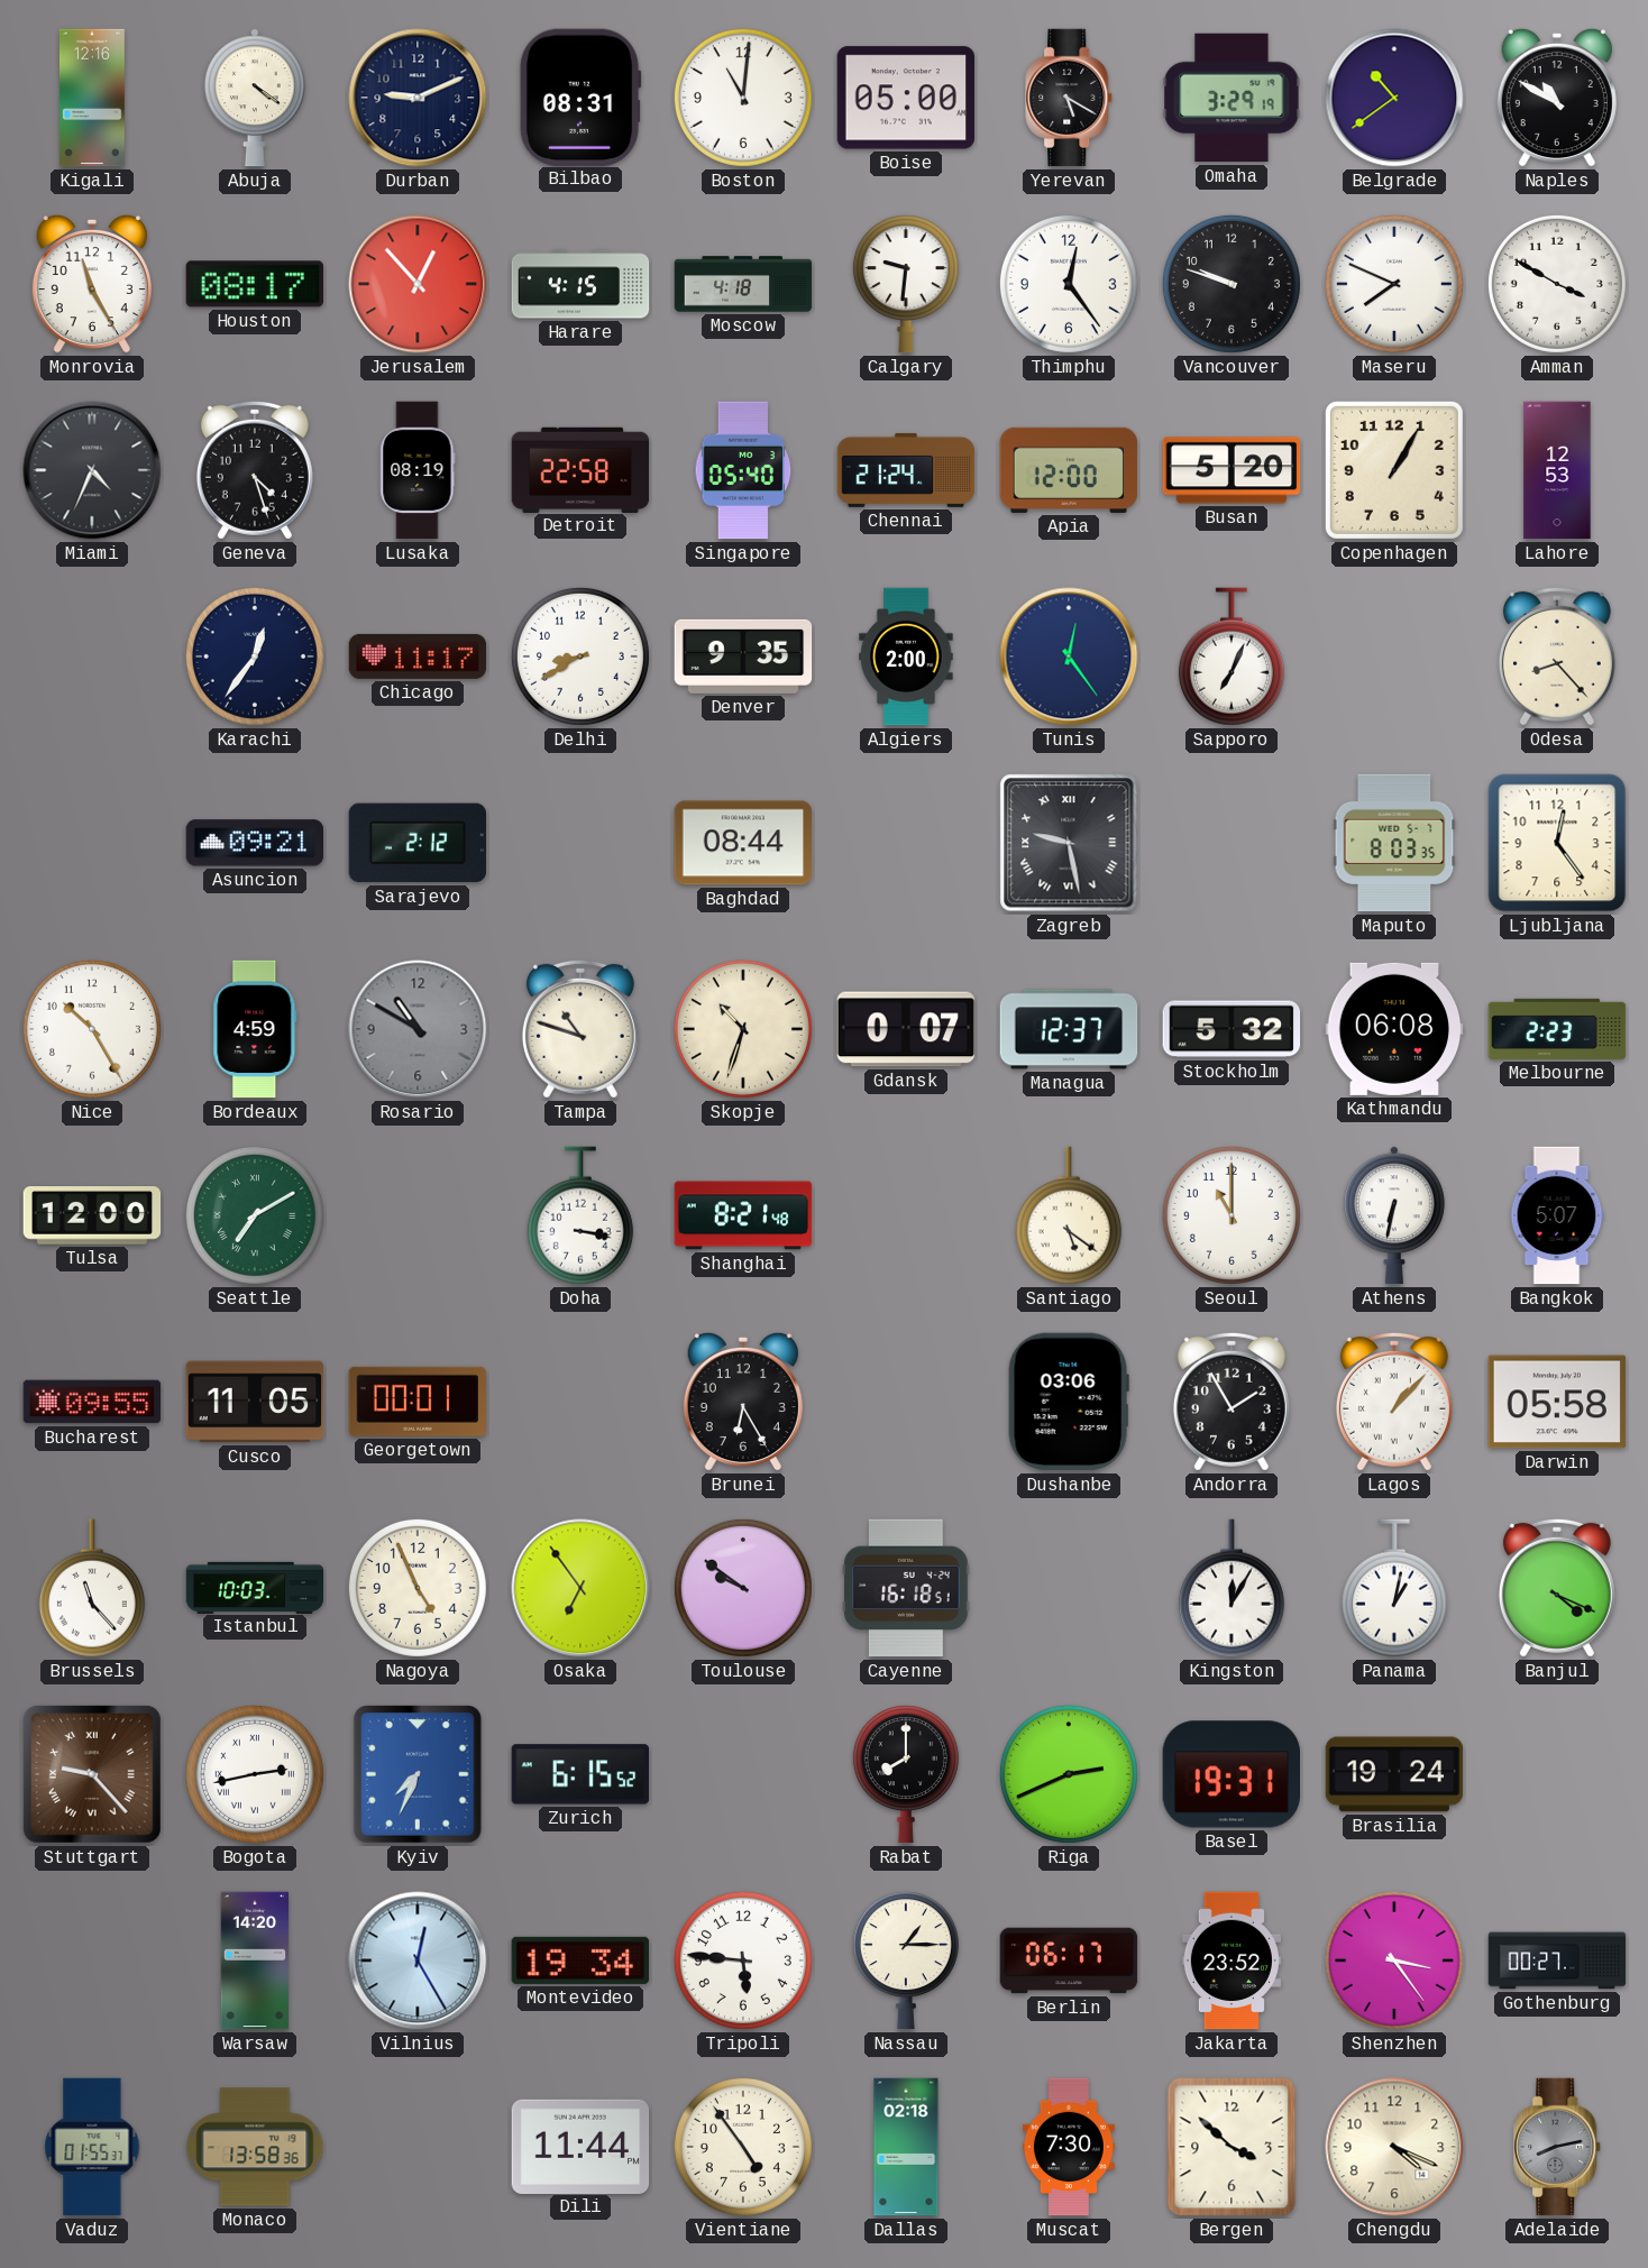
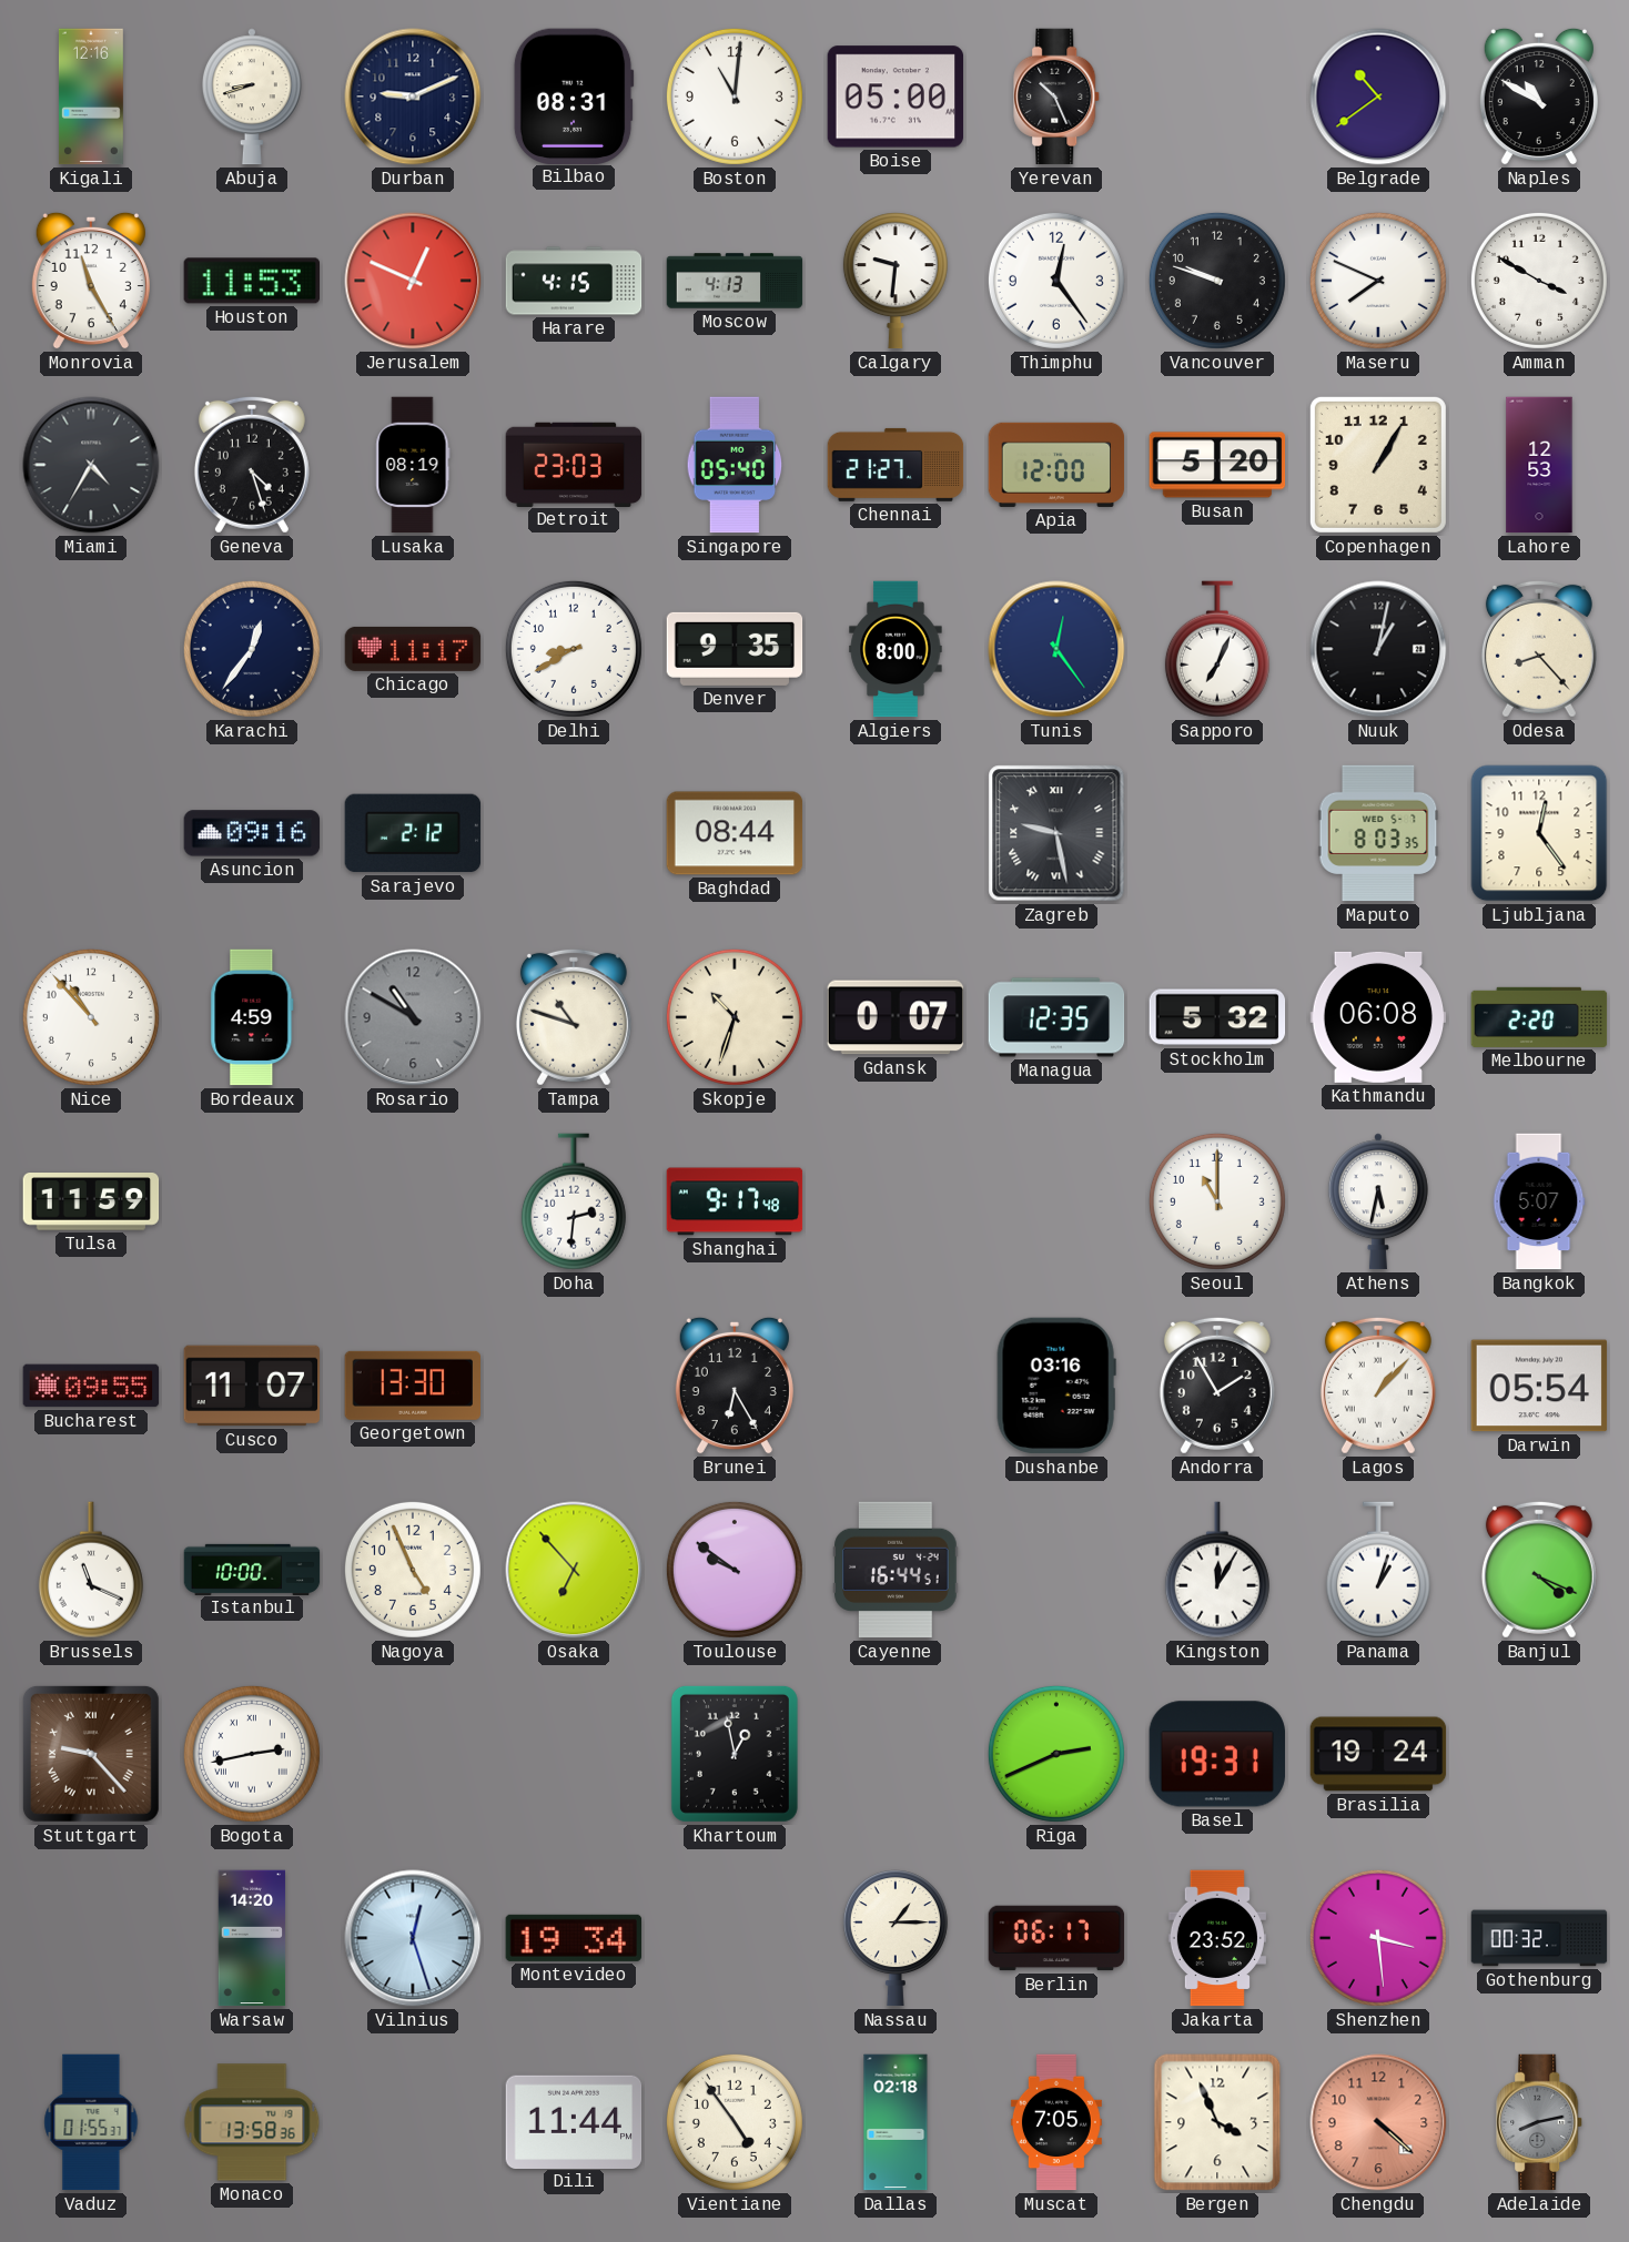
Abuja: 4:21 -> 8:42 (252, 97)
Yerevan: 5:20 -> 10:26 (1058, 97)
Omaha: 3:29 -> none (1232, 98)
Houston: 08:17 -> 11:53 (251, 281)
Jerusalem: 12:53 -> 12:49 (413, 281)
Moscow: 4:18 -> 4:13 (735, 281)
Miami: 4:34 -> 4:35 (91, 465)
Detroit: 22:58 -> 23:03 (574, 464)
Chennai: 21:24 -> 21:27 (896, 465)
Algiers: 2:00 -> 8:00 (896, 649)
Nuuk: none -> 1:02 (1378, 649)
Asuncion: 09:21 -> 09:16 (252, 833)
Nice: 10:25 -> 10:53 (91, 1017)
Managua: 12:37 -> 12:35 (1056, 1017)
Melbourne: 2:23 -> 2:20 (1539, 1017)
Tulsa: 12:00 -> 11:59 (91, 1203)
Seattle: 7:10 -> none (255, 1215)
Doha: 3:17 -> 2:31 (574, 1201)
Shanghai: 8:21 -> 9:17 (735, 1201)
Santiago: 5:21 -> none (1069, 1215)
Athens: 6:32 -> 5:32 (1378, 1201)
Cusco: 11:05 -> 11:07 (252, 1386)
Georgetown: 00:01 -> 13:30 (413, 1386)
Dushanbe: 03:06 -> 03:16 (1056, 1386)
Darwin: 05:58 -> 05:54 (1539, 1386)
Brussels: 11:23 -> 11:19 (91, 1570)
Istanbul: 10:03 -> 10:00 (252, 1569)
Osaka: 6:54 -> 6:53 (574, 1570)
Cayenne: 16:18 -> 16:44 (896, 1570)
Panama: 1:02 -> 1:03 (1378, 1570)
Kyiv: 7:34 -> none (418, 1774)
Zurich: 6:15 -> none (579, 1774)
Khartoum: none -> 12:58 (735, 1754)
Rabat: 8:00 -> none (906, 1774)
Vilnius: 12:25 -> 12:27 (413, 1938)
Tripoli: 5:46 -> none (743, 1961)
Shenzhen: 3:24 -> 3:29 (1378, 1938)
Gothenburg: 00:27 -> 00:32 (1539, 1938)
Muscat: 7:30 -> 7:05 (1056, 2122)
Bergen: 3:52 -> 3:56 (1217, 2122)
Chengdu: 4:19 -> 4:22 (1378, 2122)
Chengdu dial: cream -> salmon (1378, 2122)
